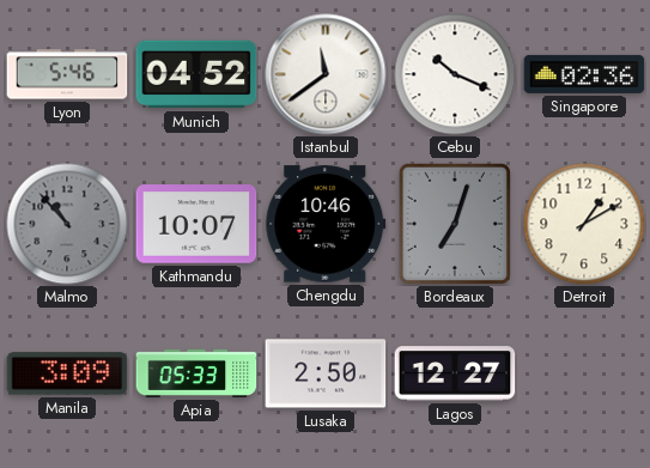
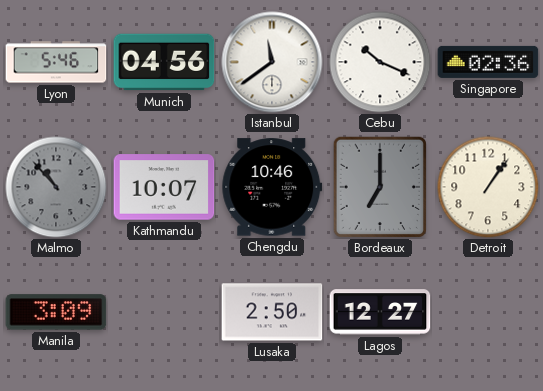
Munich: 04:52 -> 04:56 (164, 62)
Bordeaux: 7:03 -> 7:00 (380, 186)
Detroit: 1:10 -> 1:06 (488, 187)
Apia: 05:33 -> none (196, 373)
